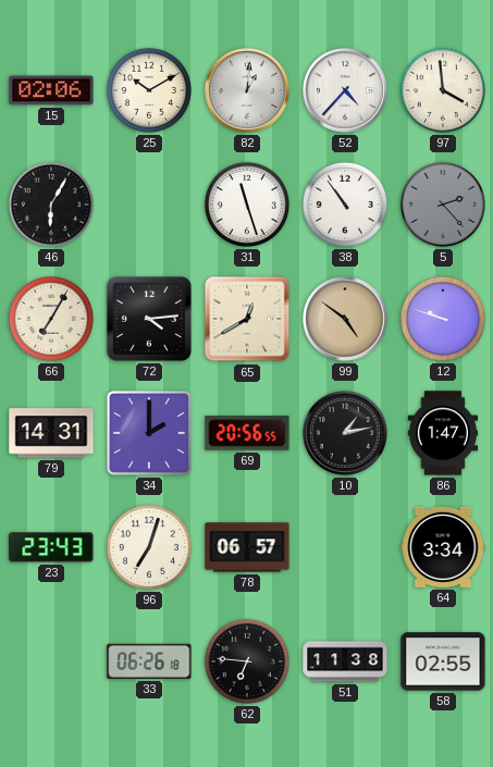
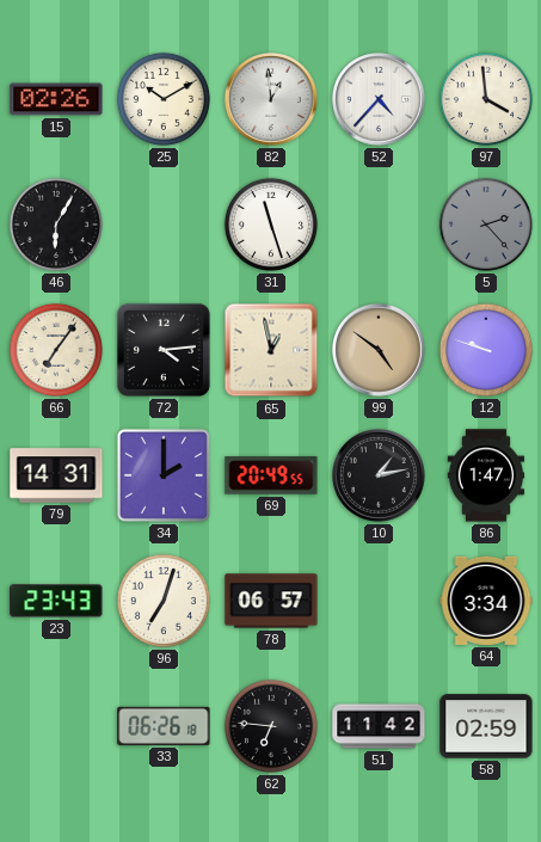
15: 02:06 -> 02:26 (56, 99)
82: 1:01 -> 12:59 (272, 100)
38: 10:54 -> none (345, 205)
66: 7:05 -> 7:06 (56, 350)
65: 12:40 -> 12:58 (271, 350)
69: 20:56 -> 20:49 (271, 475)
51: 11:38 -> 11:42 (379, 726)
58: 02:55 -> 02:59 (486, 726)
